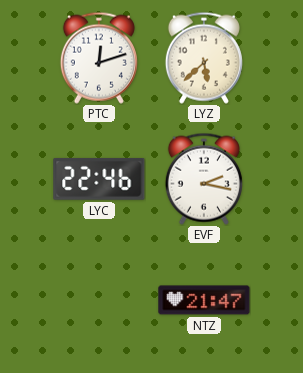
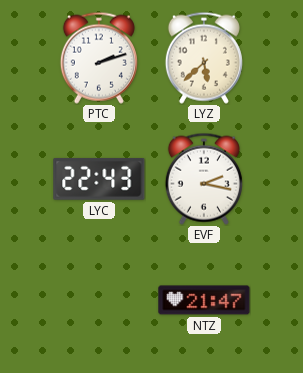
PTC: 12:12 -> 2:12 (99, 58)
LYC: 22:46 -> 22:43 (99, 179)
